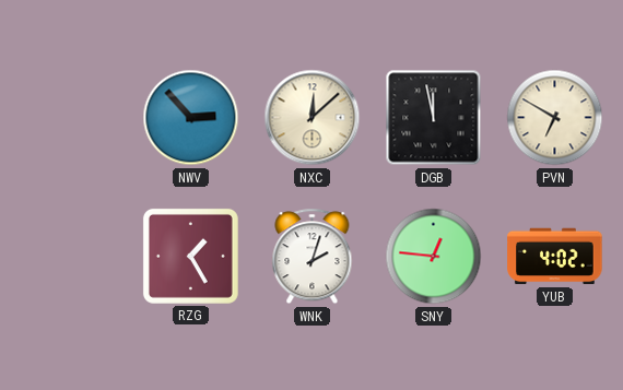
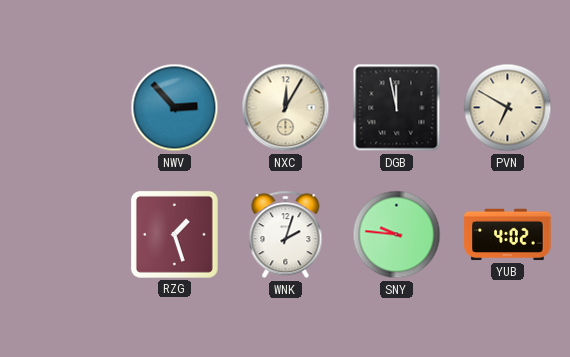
NXC: 12:08 -> 12:05 (286, 108)
RZG: 1:25 -> 1:27 (174, 234)
SNY: 12:46 -> 9:46 (397, 235)
